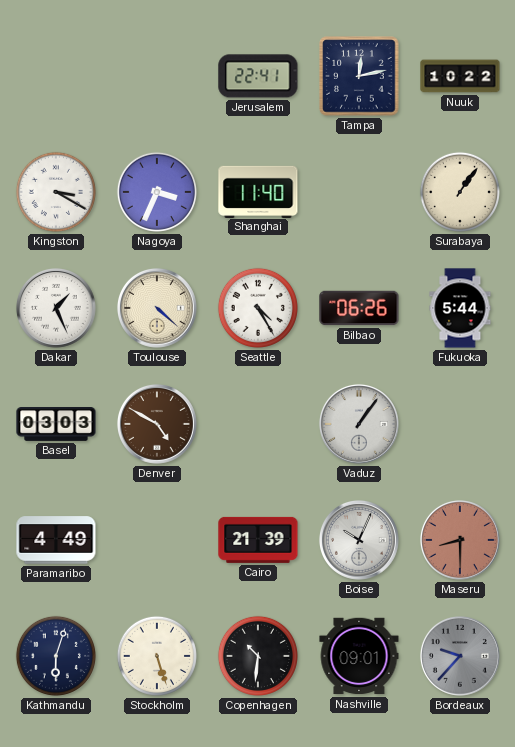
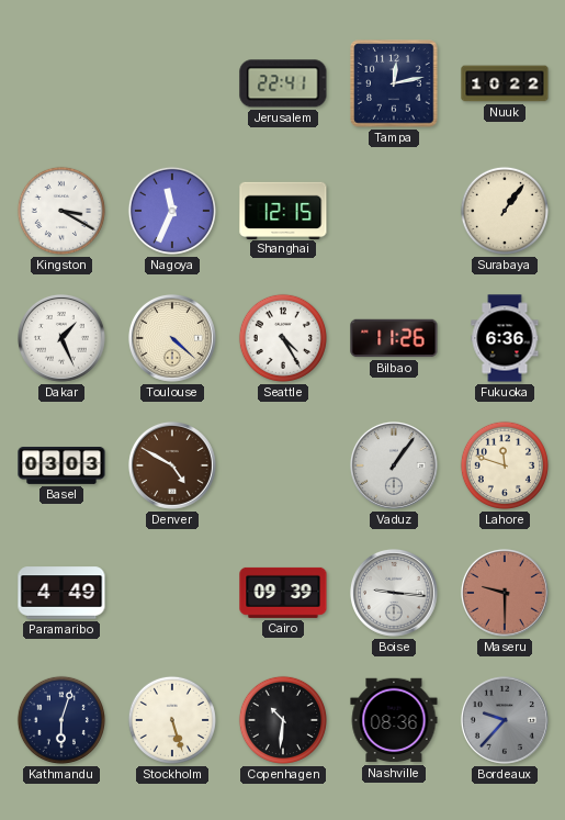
Nagoya: 3:34 -> 11:34 (172, 211)
Shanghai: 11:40 -> 12:15 (283, 210)
Bilbao: 06:26 -> 11:26 (394, 338)
Fukuoka: 5:44 -> 6:36 (505, 338)
Lahore: none -> 11:48 (505, 465)
Cairo: 21:39 -> 09:39 (283, 593)
Boise: 10:04 -> 9:16 (394, 593)
Maseru: 8:30 -> 9:30 (505, 593)
Nashville: 09:01 -> 08:36 (394, 720)
